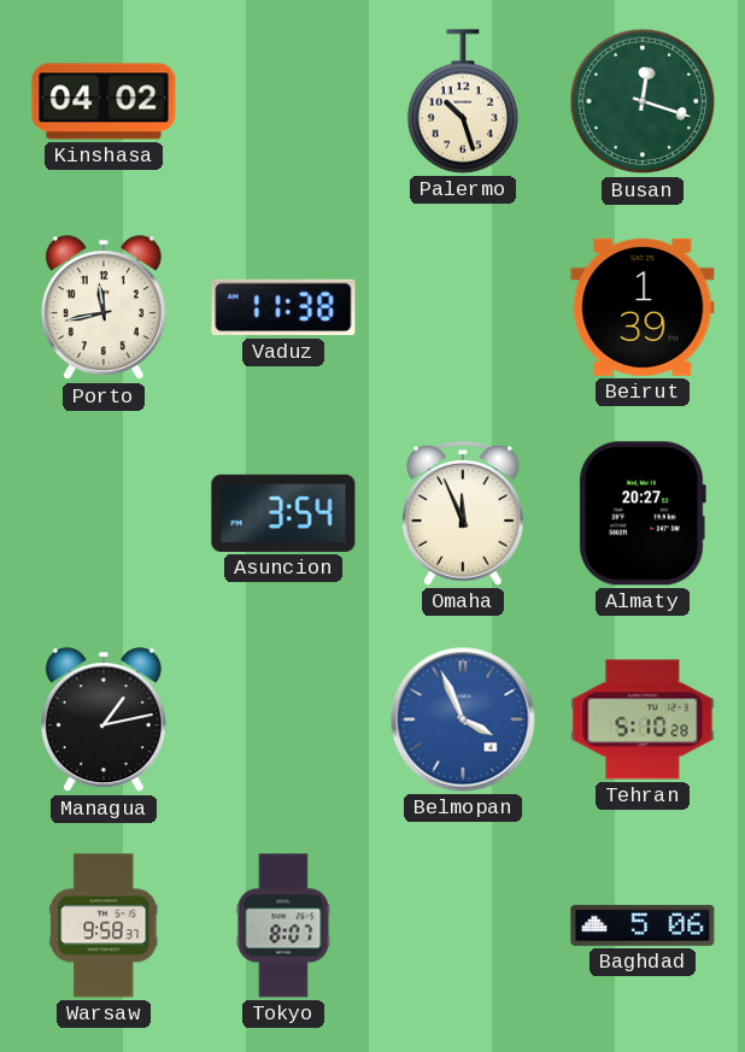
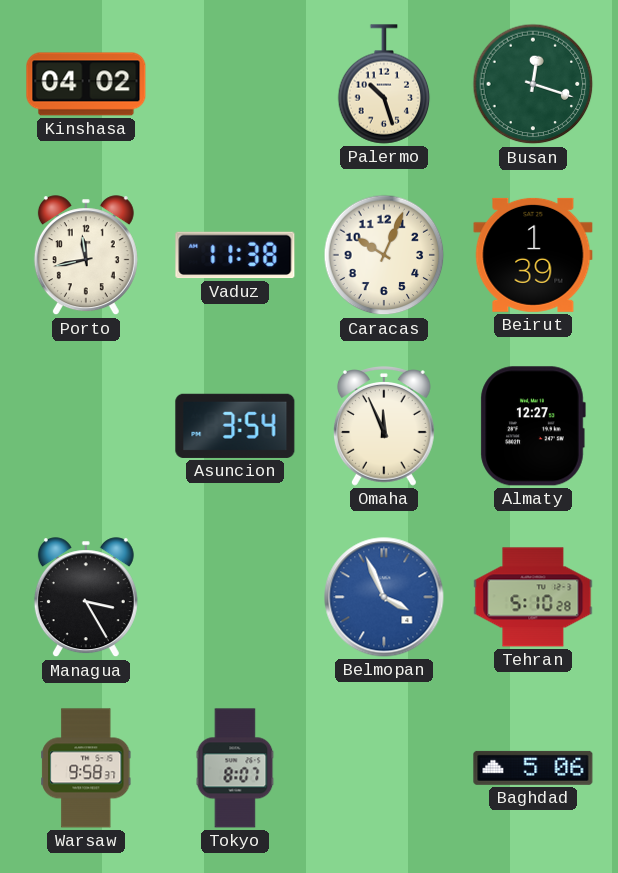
Caracas: none -> 10:04 (384, 255)
Almaty: 20:27 -> 12:27 (533, 426)
Managua: 1:13 -> 3:25 (86, 598)
